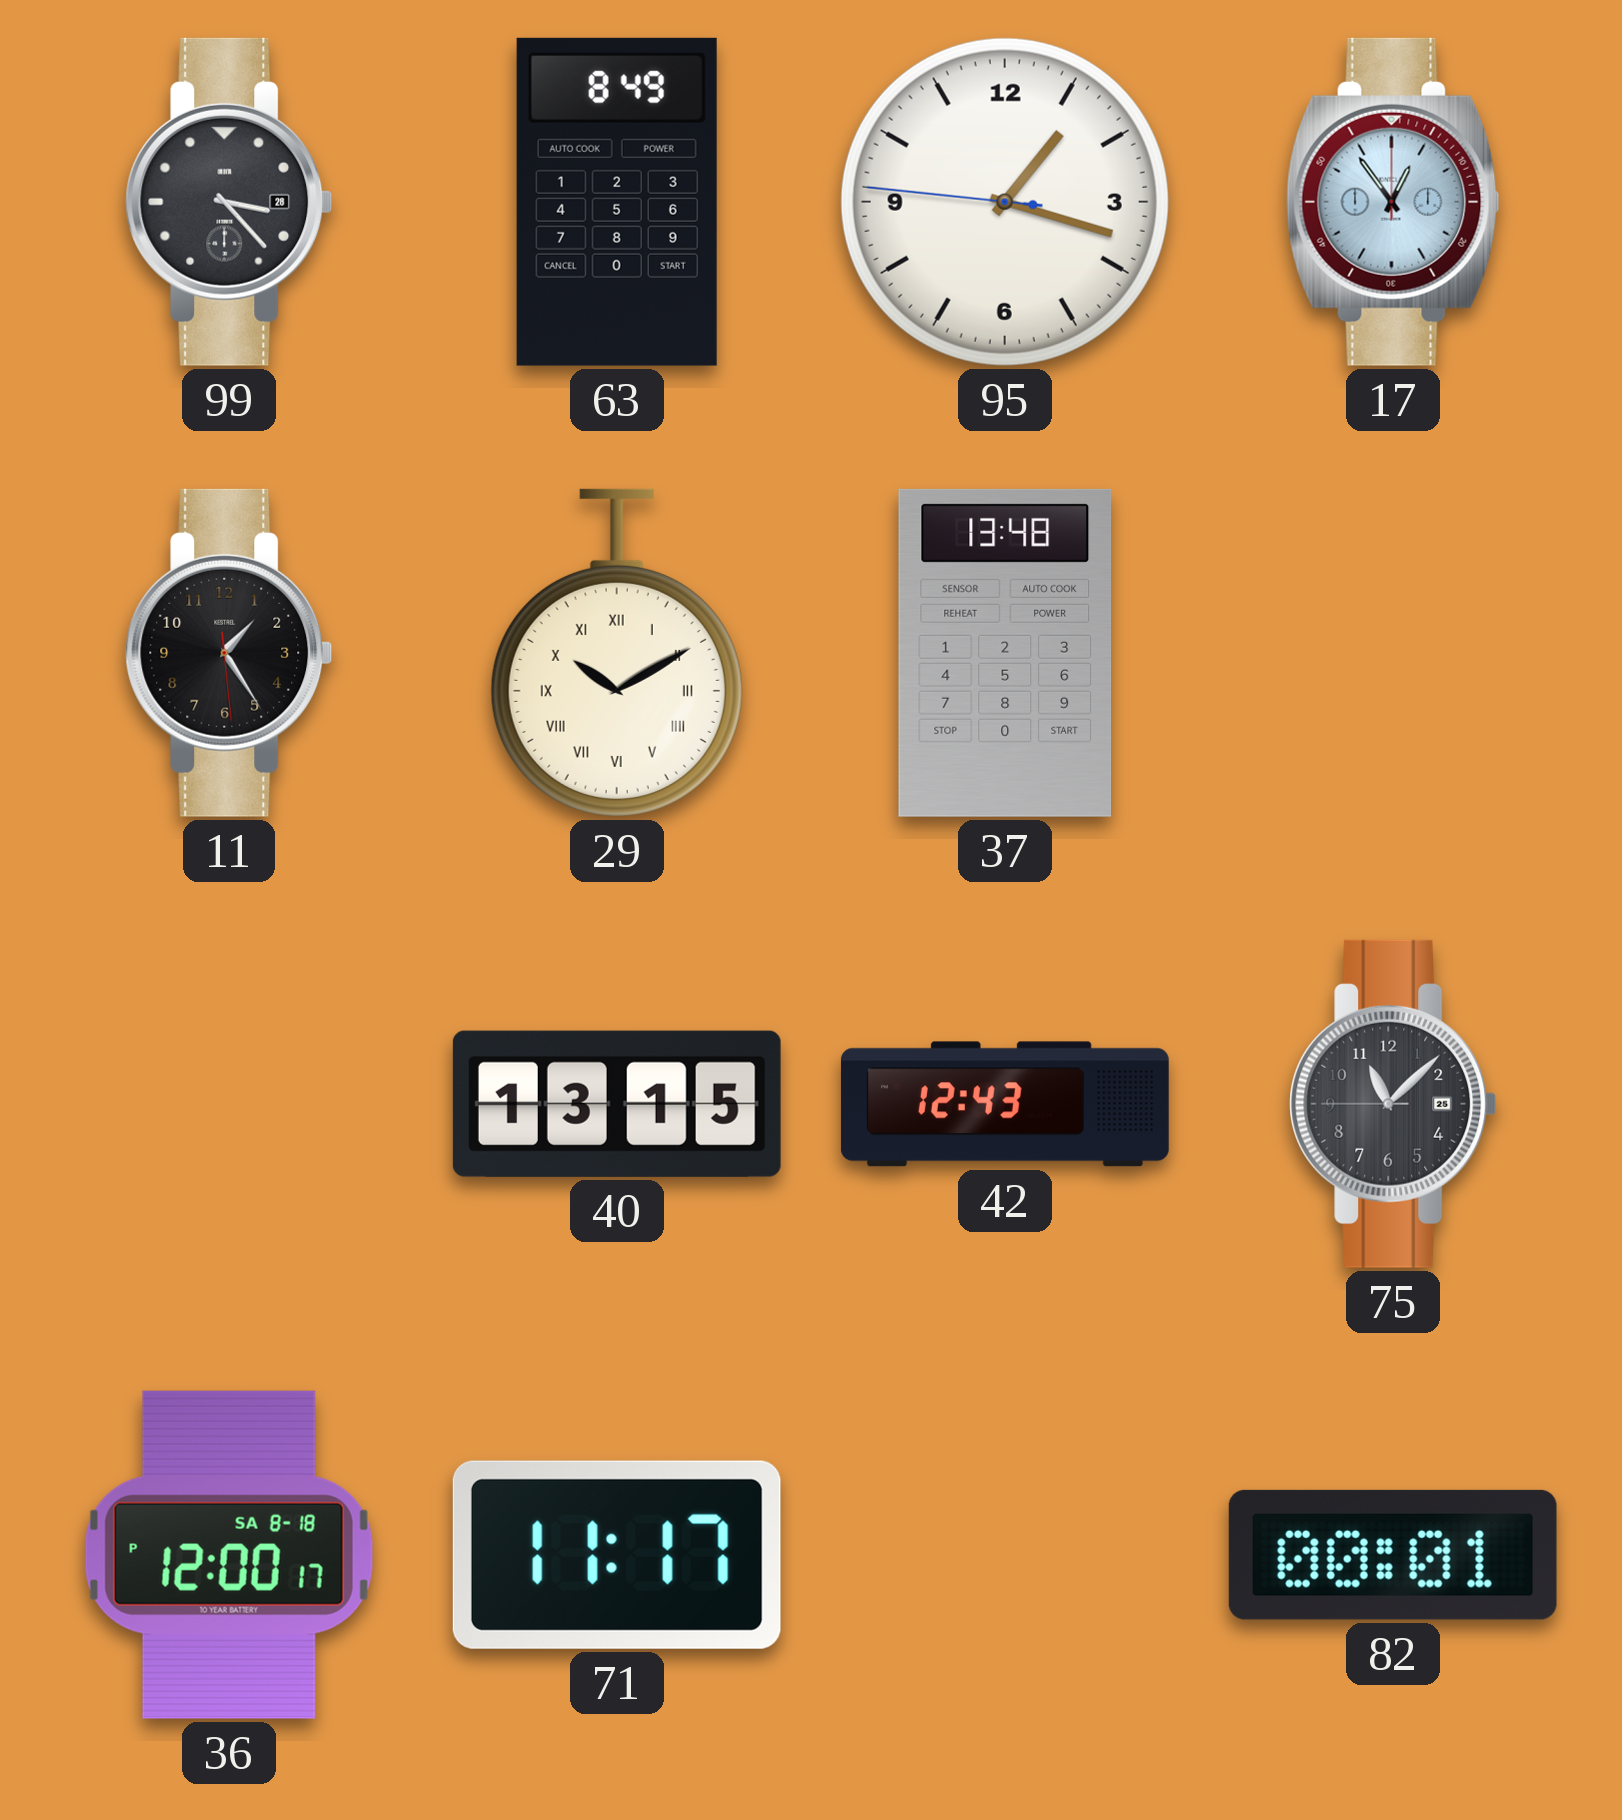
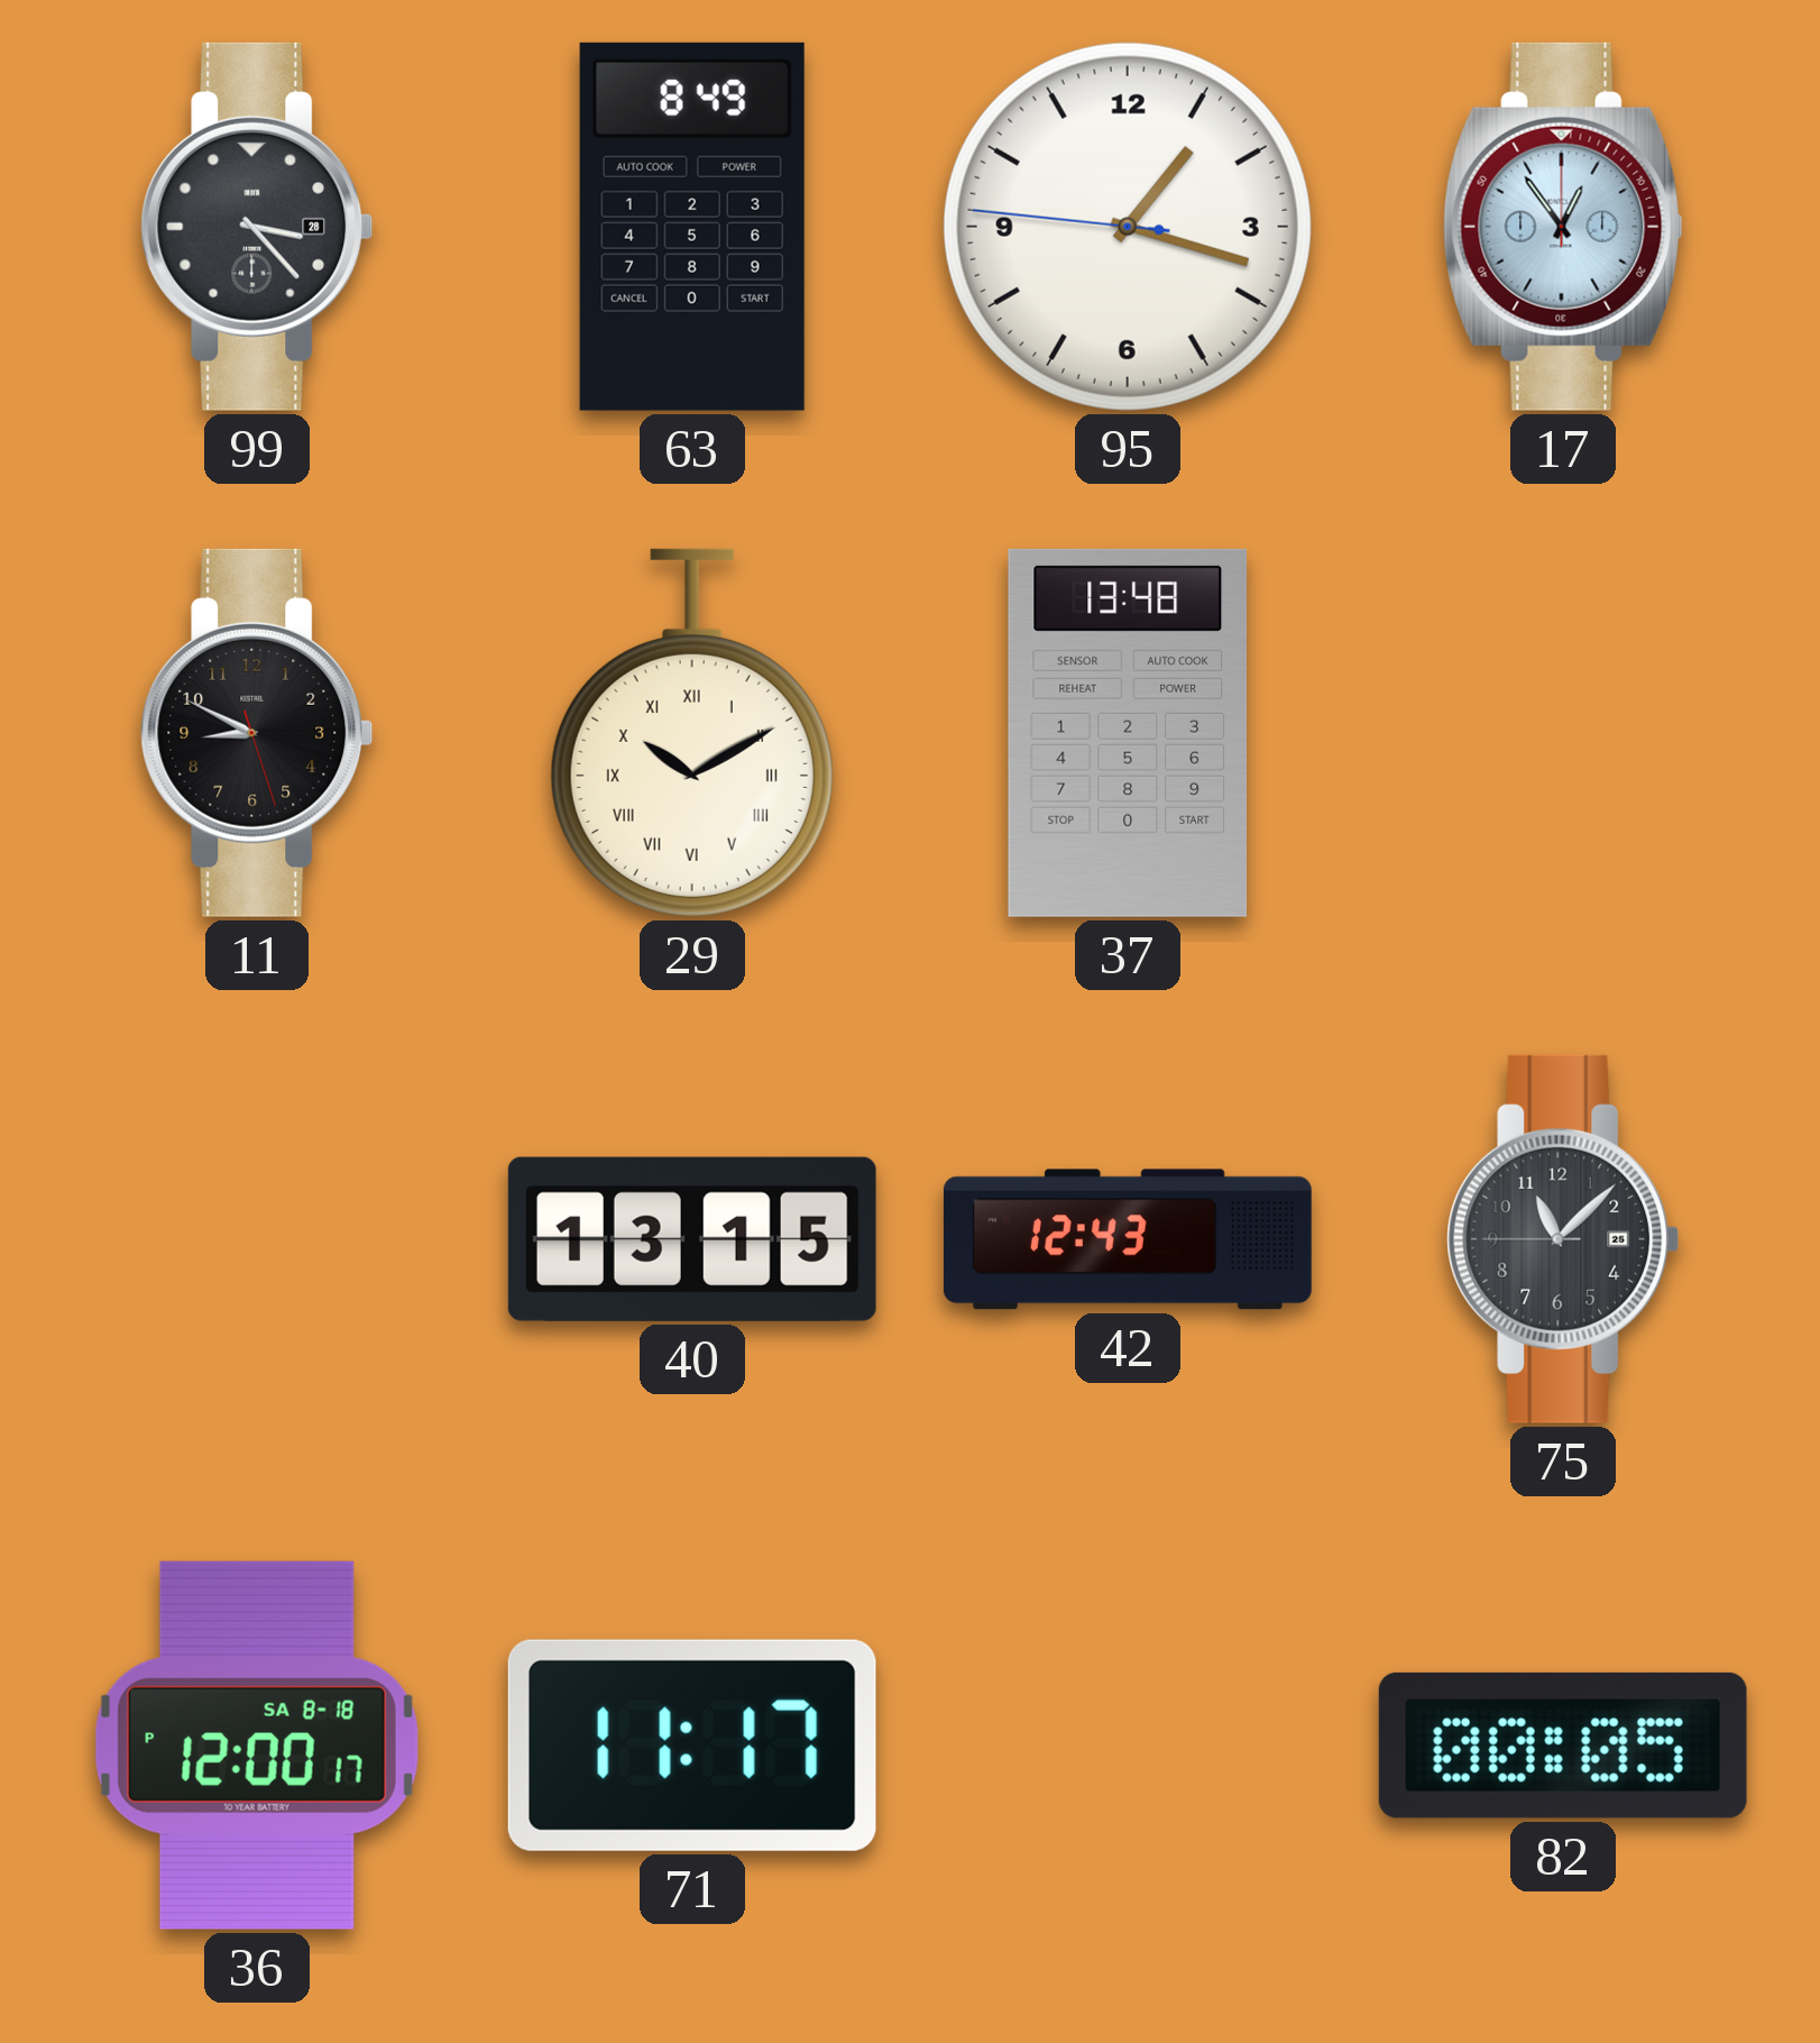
11: 1:24 -> 8:49 (257, 733)
82: 00:01 -> 00:05 (1563, 1746)
